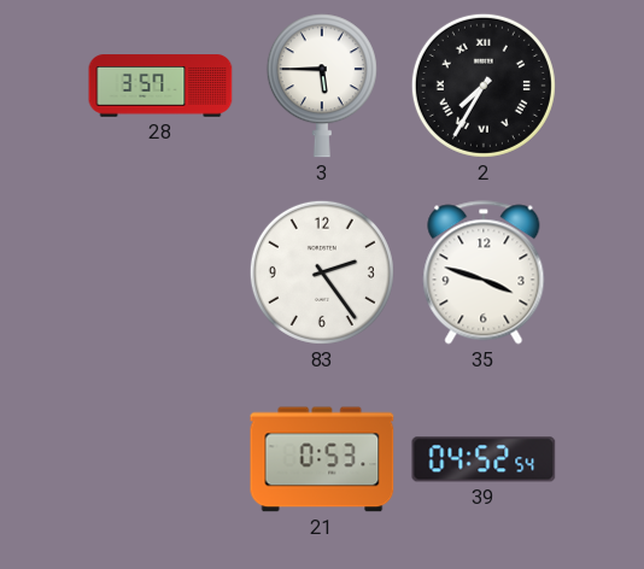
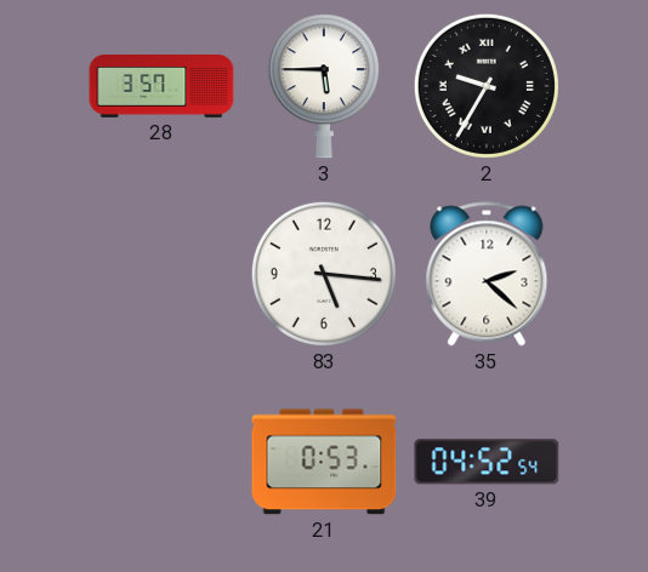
2: 7:35 -> 9:35 (487, 86)
83: 2:24 -> 5:16 (324, 274)
35: 3:48 -> 2:22 (487, 274)
